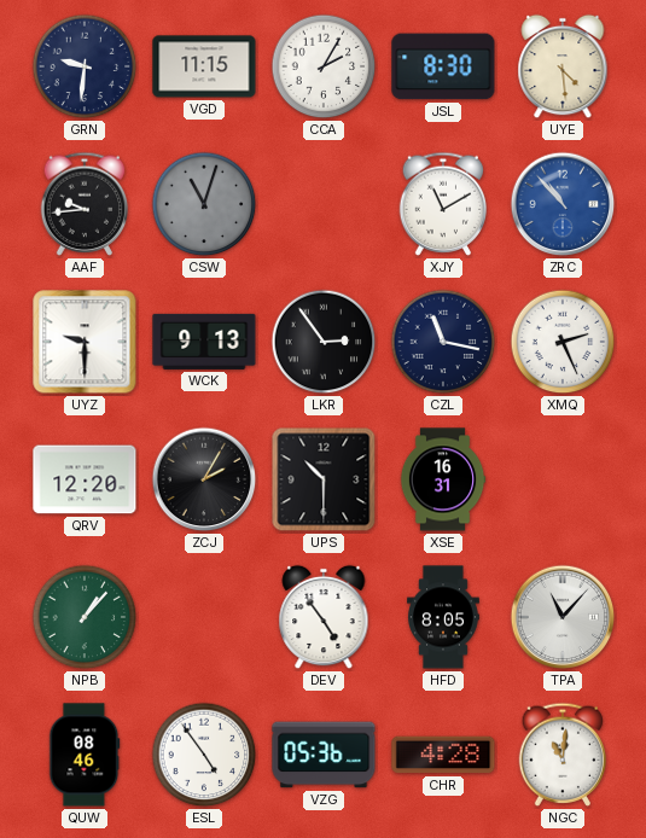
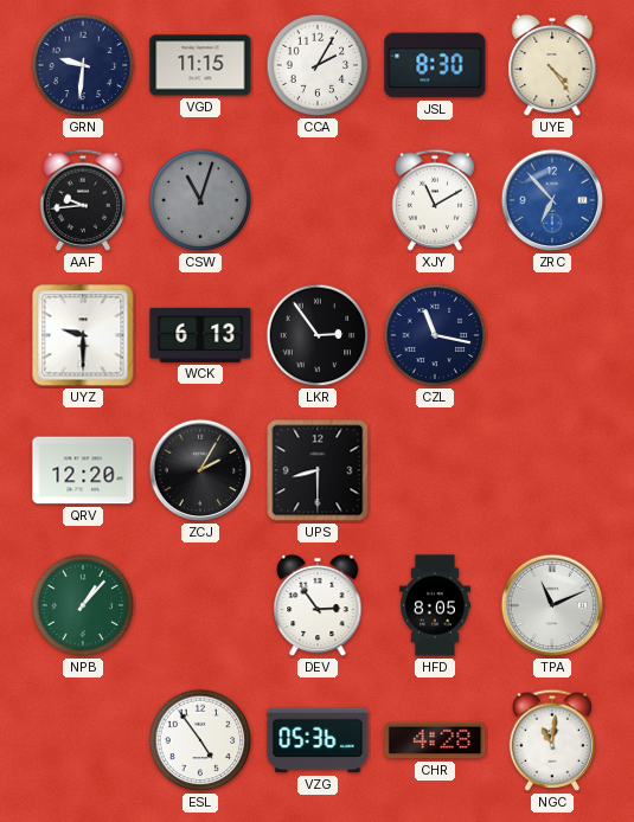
UYE: 4:29 -> 4:24 (552, 65)
ZRC: 10:53 -> 6:53 (552, 200)
WCK: 9:13 -> 6:13 (200, 335)
XMQ: 2:26 -> none (563, 342)
UPS: 10:30 -> 8:30 (318, 470)
XSE: 16:31 -> none (443, 479)
DEV: 4:54 -> 2:54 (318, 605)
TPA: 11:07 -> 11:11 (552, 605)
QUW: 08:46 -> none (85, 755)
